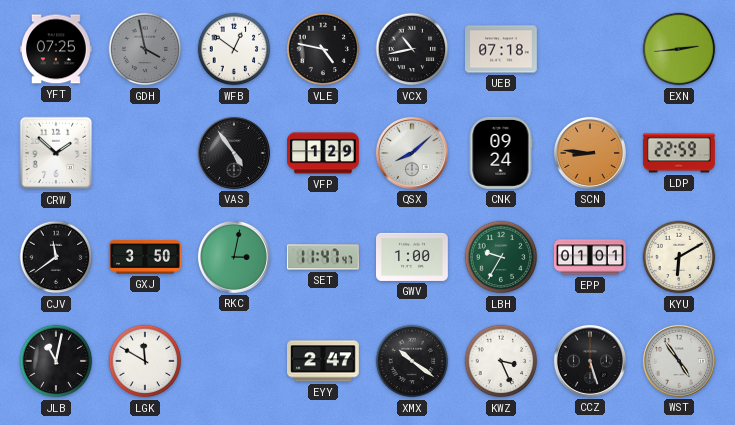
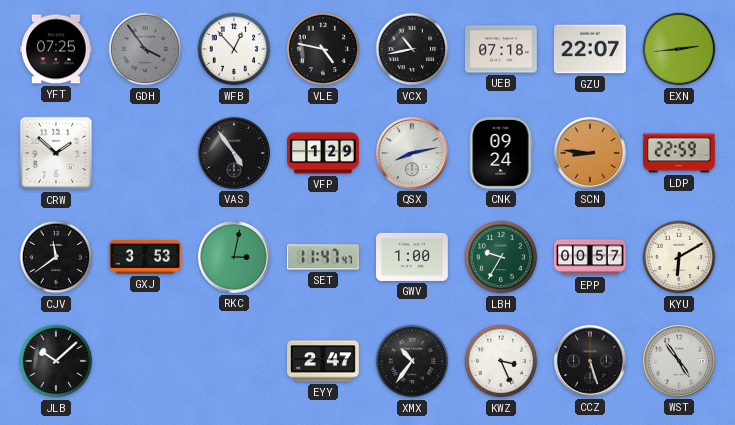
GDH: 3:58 -> 3:54 (145, 49)
WFB: 12:51 -> 12:53 (234, 49)
GZU: none -> 22:07 (590, 49)
QSX: 8:08 -> 8:13 (412, 153)
GXJ: 3:50 -> 3:53 (146, 257)
EPP: 01:01 -> 00:57 (591, 257)
JLB: 11:02 -> 10:08 (56, 361)
LGK: 11:50 -> none (145, 361)
XMX: 10:21 -> 10:36 (412, 361)
